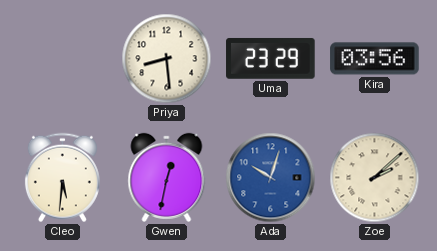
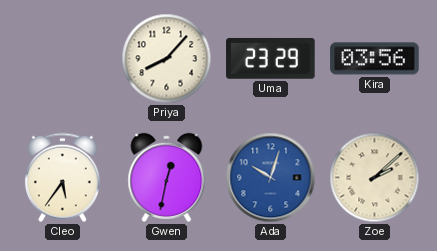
Priya: 8:29 -> 8:07 (167, 59)
Cleo: 5:31 -> 5:36 (62, 178)
